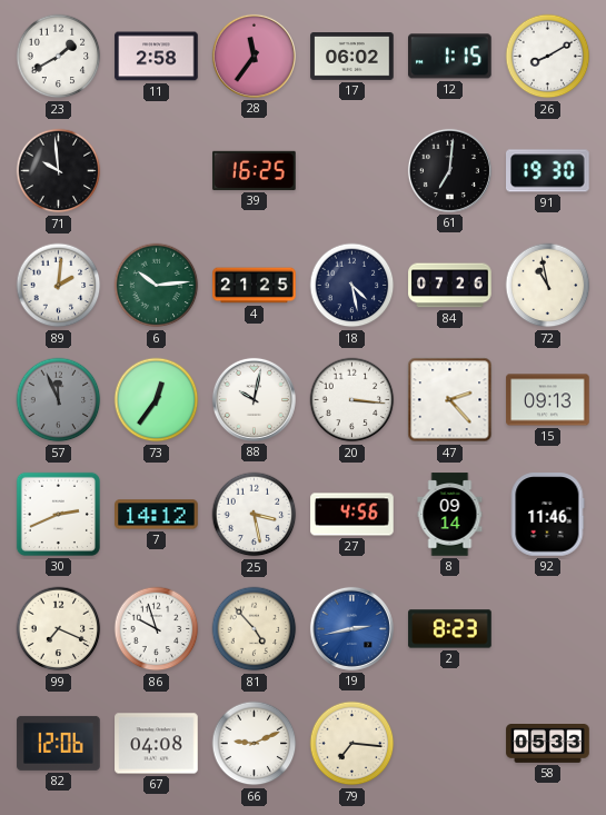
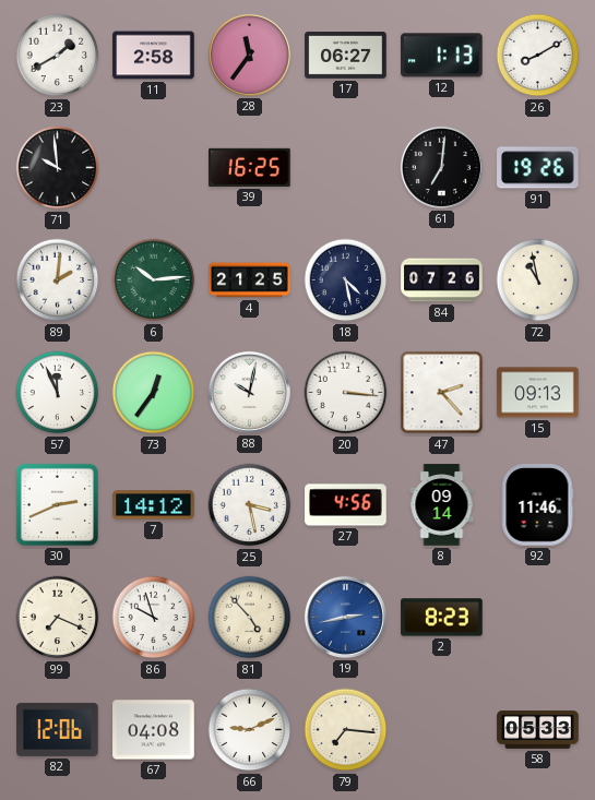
17: 06:02 -> 06:27 (346, 56)
12: 1:15 -> 1:13 (442, 56)
91: 19:30 -> 19:26 (538, 168)
57 dial: grey -> white (58, 393)
